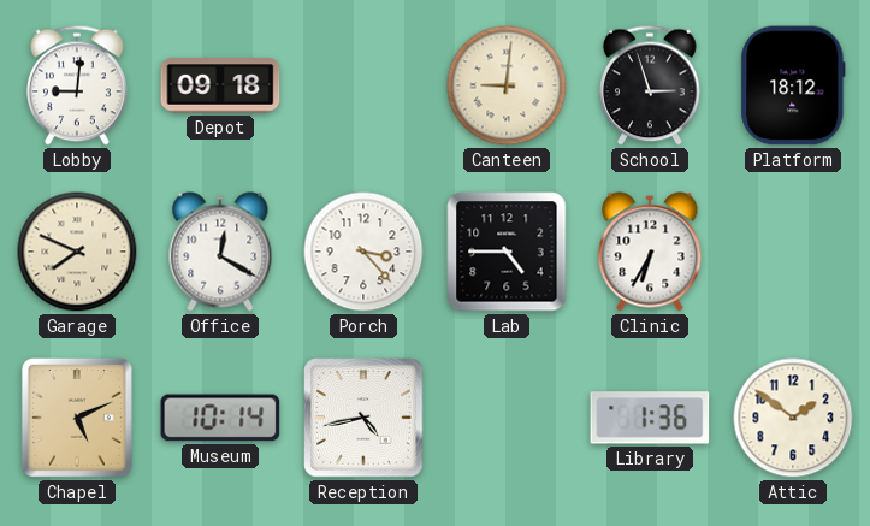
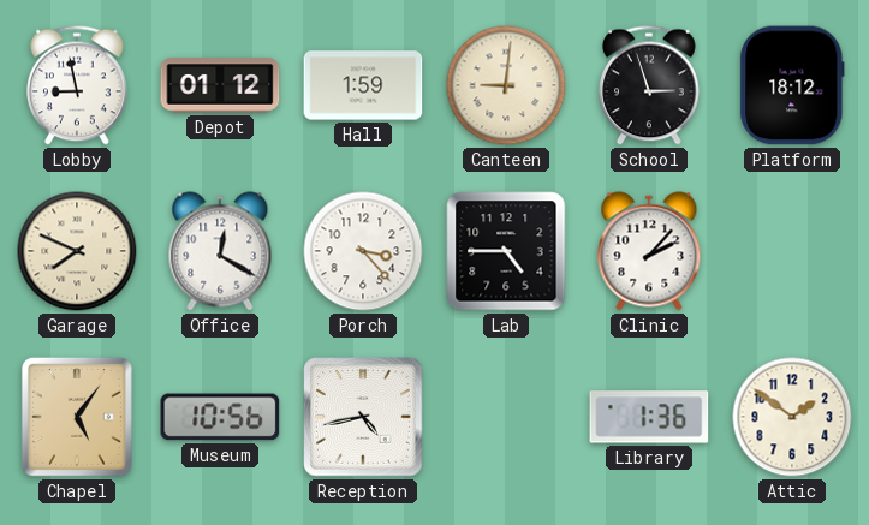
Lobby: 9:01 -> 8:58 (77, 85)
Depot: 09:18 -> 01:12 (220, 85)
Hall: none -> 1:59 (363, 85)
Clinic: 6:35 -> 2:07 (649, 251)
Chapel: 5:11 -> 5:06 (77, 418)
Museum: 10:14 -> 10:56 (220, 417)
